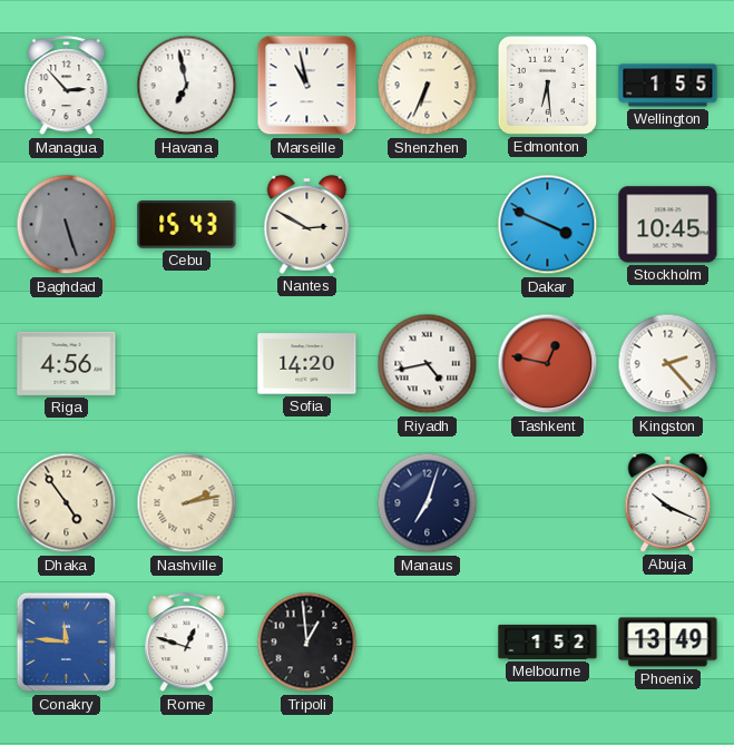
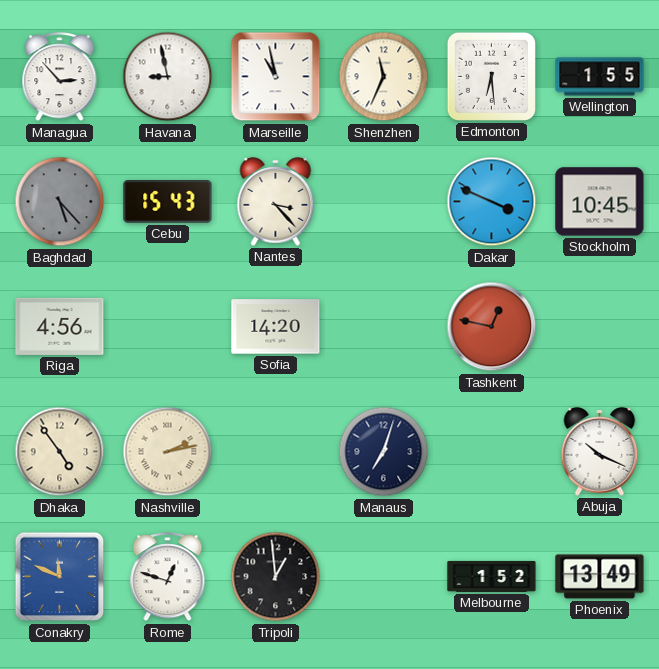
Havana: 6:58 -> 8:58 (168, 77)
Shenzhen: 6:34 -> 11:34 (384, 77)
Baghdad: 5:27 -> 5:23 (60, 202)
Nantes: 2:50 -> 3:23 (276, 202)
Riyadh: 4:43 -> none (428, 364)
Kingston: 2:23 -> none (668, 364)
Conakry: 11:46 -> 11:49 (60, 577)
